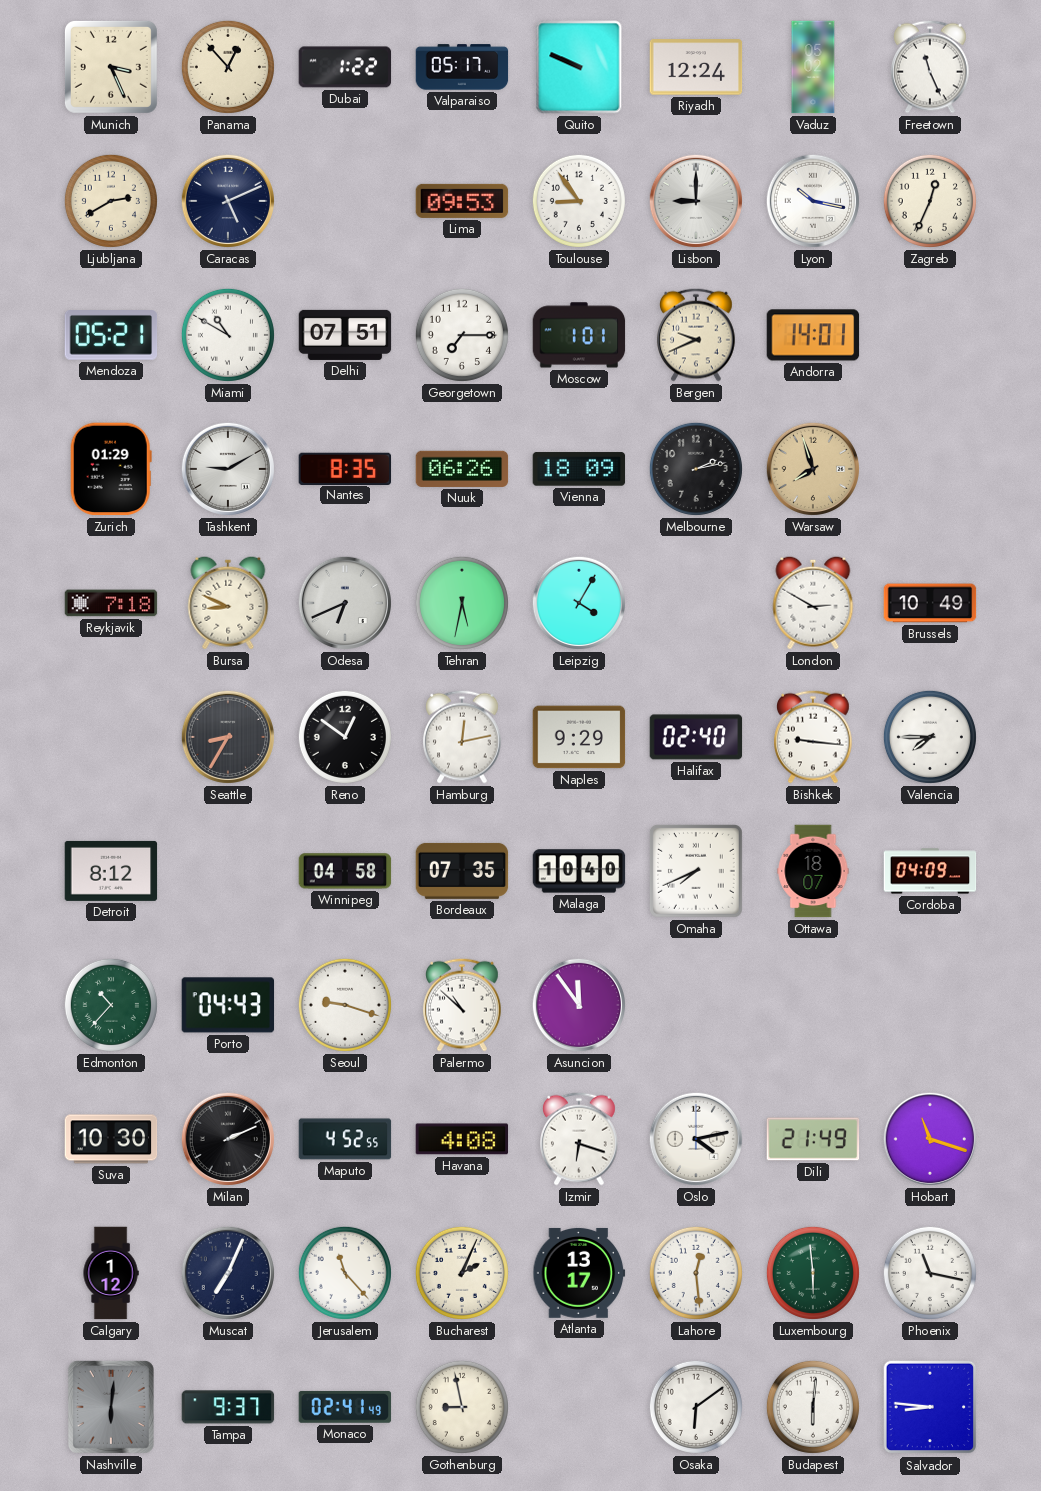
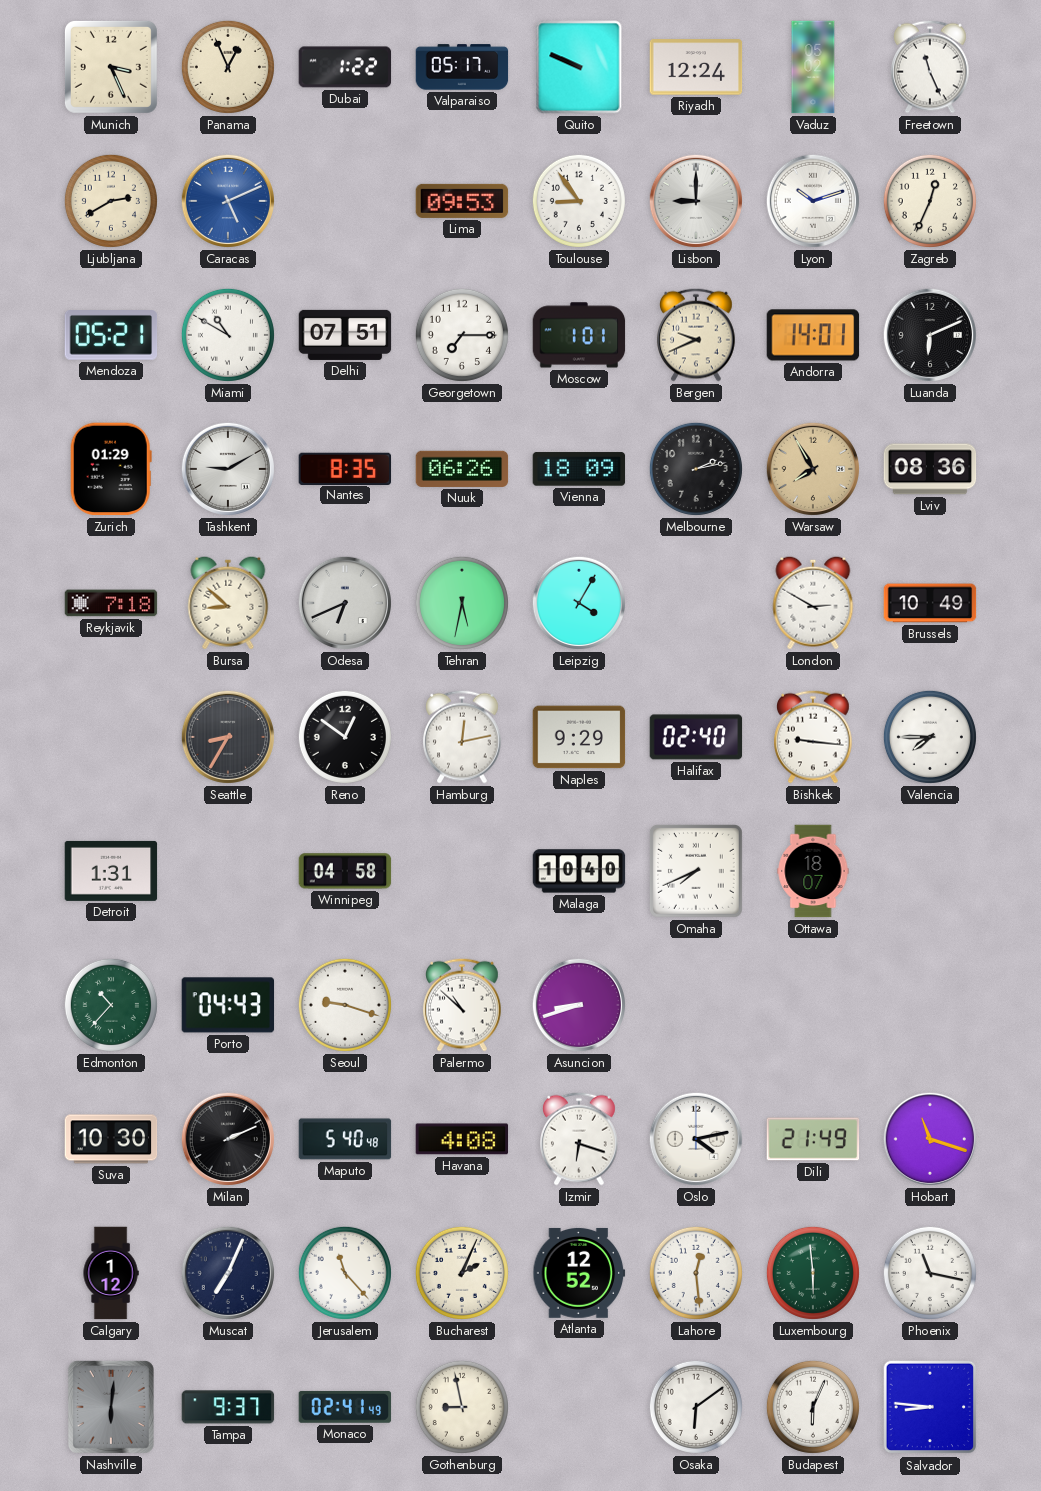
Panama: 12:53 -> 12:56 (228, 67)
Caracas dial: navy -> blue (228, 201)
Lyon: 10:17 -> 10:12 (813, 201)
Luanda: none -> 6:11 (930, 335)
Warsaw: 7:57 -> 7:55 (813, 469)
Lviv: none -> 08:36 (930, 469)
Bursa: 8:49 -> 8:52 (228, 603)
Detroit: 8:12 -> 1:31 (111, 871)
Bordeaux: 07:35 -> none (462, 871)
Cordoba: 04:09 -> none (930, 871)
Asuncion: 11:54 -> 8:42 (579, 1005)
Maputo: 4:52 -> 5:40 (345, 1139)
Atlanta: 13:17 -> 12:52 (579, 1273)
Budapest: 6:01 -> 6:04 (813, 1407)
